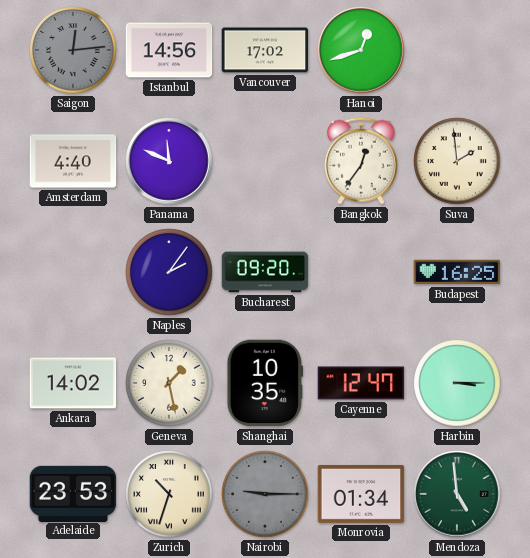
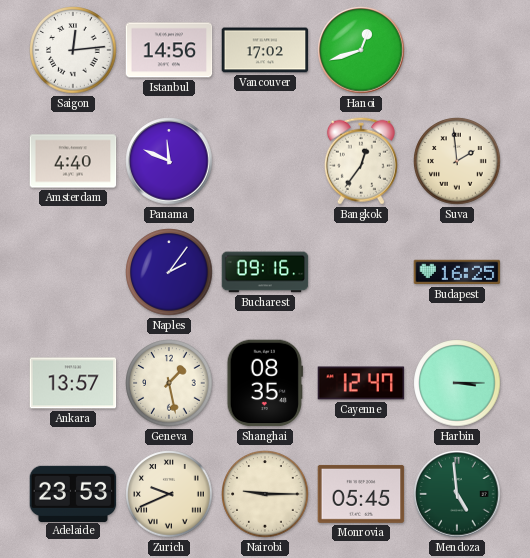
Saigon dial: grey -> white (73, 50)
Bucharest: 09:20 -> 09:16 (265, 272)
Ankara: 14:02 -> 13:57 (73, 383)
Shanghai: 10:35 -> 08:35 (264, 383)
Zurich: 10:33 -> 9:41 (169, 494)
Nairobi dial: grey -> cream (265, 494)
Monrovia: 01:34 -> 05:45 (361, 494)
